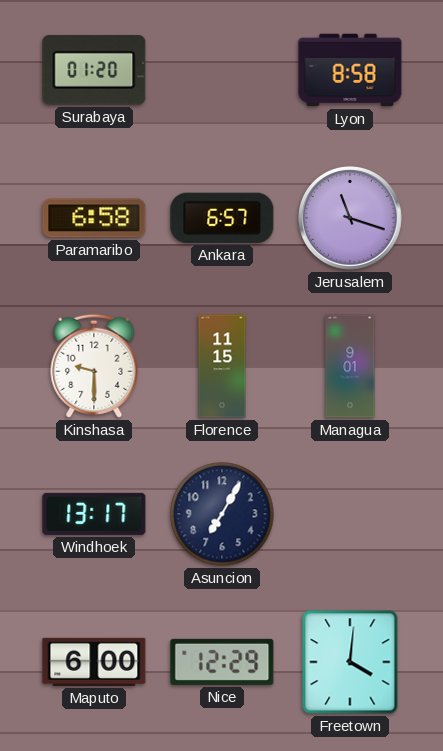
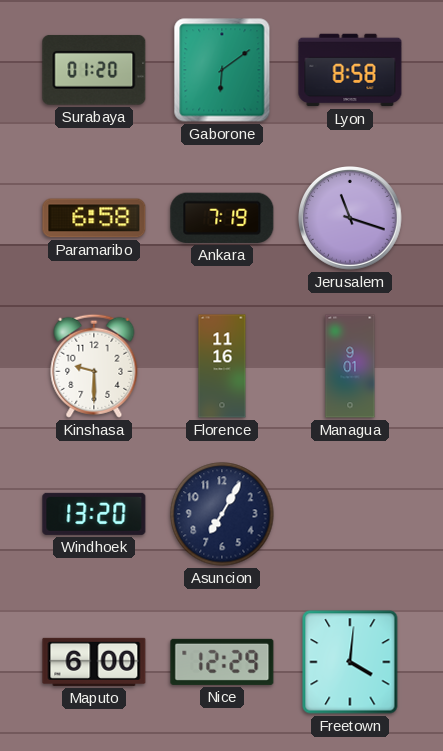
Gaborone: none -> 6:09 (222, 70)
Ankara: 6:57 -> 7:19 (222, 218)
Florence: 11:15 -> 11:16 (222, 366)
Windhoek: 13:17 -> 13:20 (94, 514)
